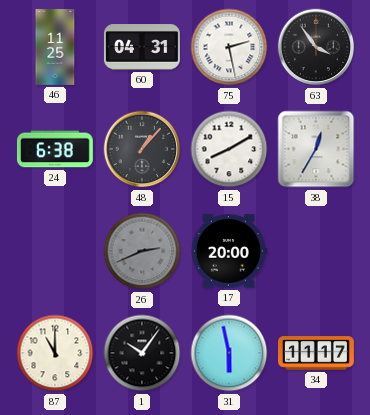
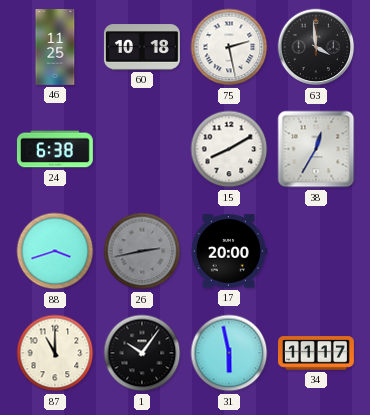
60: 04:31 -> 10:18 (142, 47)
63: 3:54 -> 3:59 (316, 47)
48: 1:07 -> none (142, 149)
88: none -> 3:42 (55, 251)
26: 2:41 -> 2:43 (142, 251)
